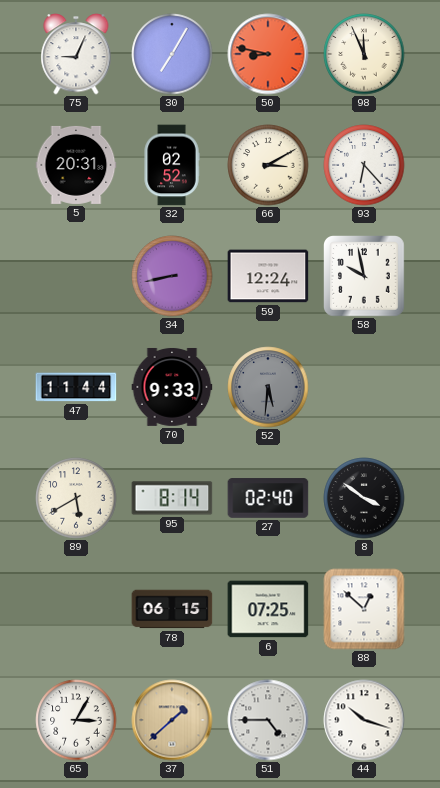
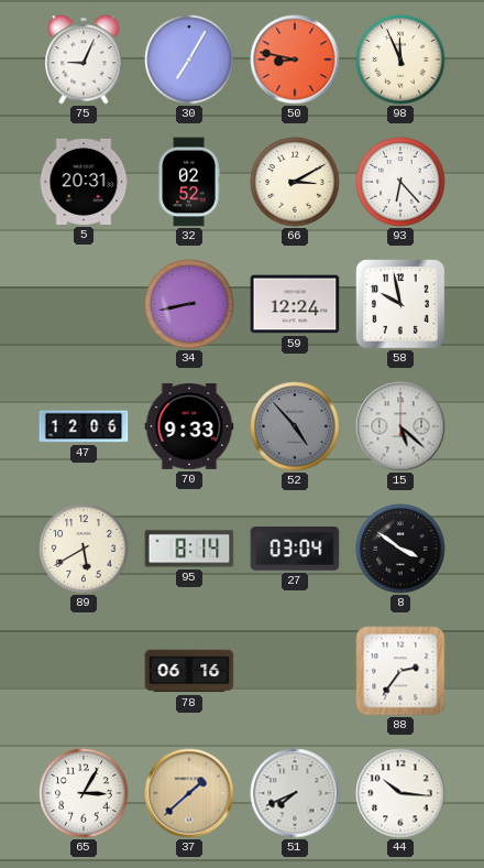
47: 11:44 -> 12:06 (84, 426)
52: 5:31 -> 4:53 (295, 426)
15: none -> 5:22 (400, 426)
27: 02:40 -> 03:04 (295, 549)
78: 06:15 -> 06:16 (189, 671)
6: 07:25 -> none (268, 609)
88: 12:52 -> 2:36 (400, 671)
51: 4:45 -> 7:41 (295, 793)
44: 10:18 -> 10:16 (400, 793)
